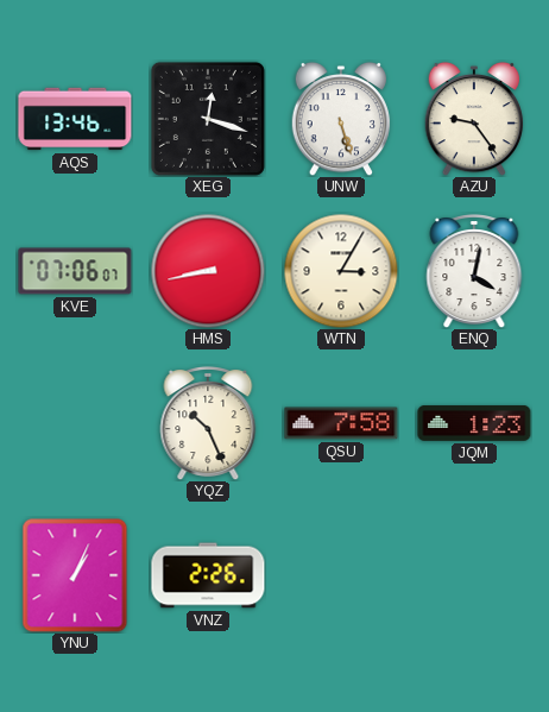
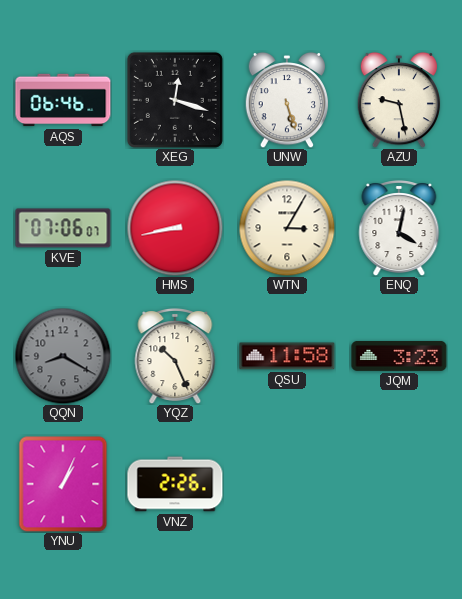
AQS: 13:46 -> 06:46 (63, 100)
AZU: 9:24 -> 9:28 (399, 100)
QQN: none -> 8:20 (63, 356)
QSU: 7:58 -> 11:58 (287, 356)
JQM: 1:23 -> 3:23 (399, 356)
